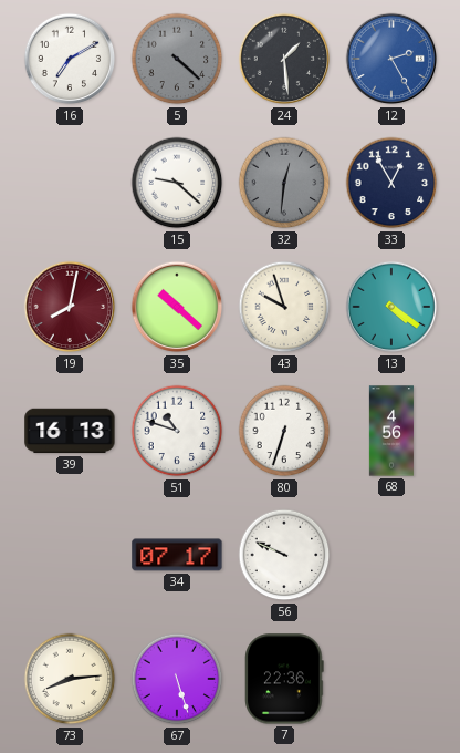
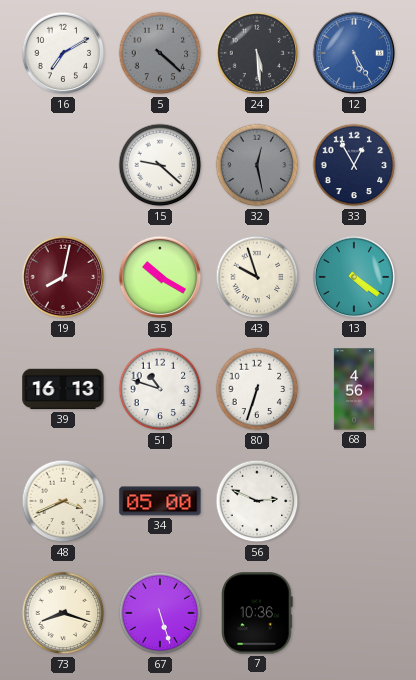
24: 1:29 -> 5:29 (257, 53)
12: 2:25 -> 5:25 (354, 53)
32: 12:31 -> 12:28 (257, 165)
35: 10:22 -> 10:20 (160, 277)
48: none -> 3:41 (63, 501)
34: 07:17 -> 05:00 (160, 501)
56: 9:49 -> 2:49 (257, 501)
73: 8:14 -> 8:18 (63, 613)
7: 22:36 -> 10:36 (257, 613)
